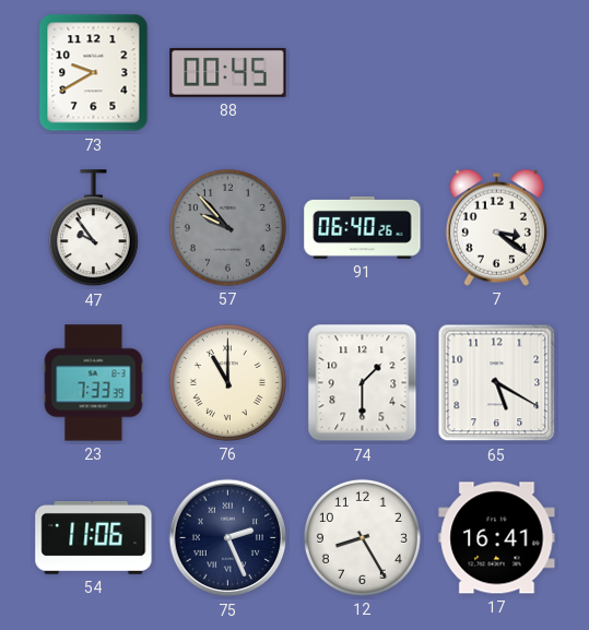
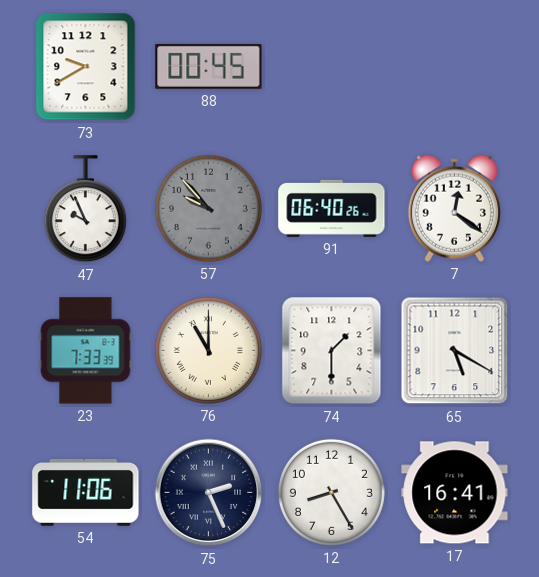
47: 9:54 -> 9:56 (85, 209)
7: 3:21 -> 12:21 (454, 208)
